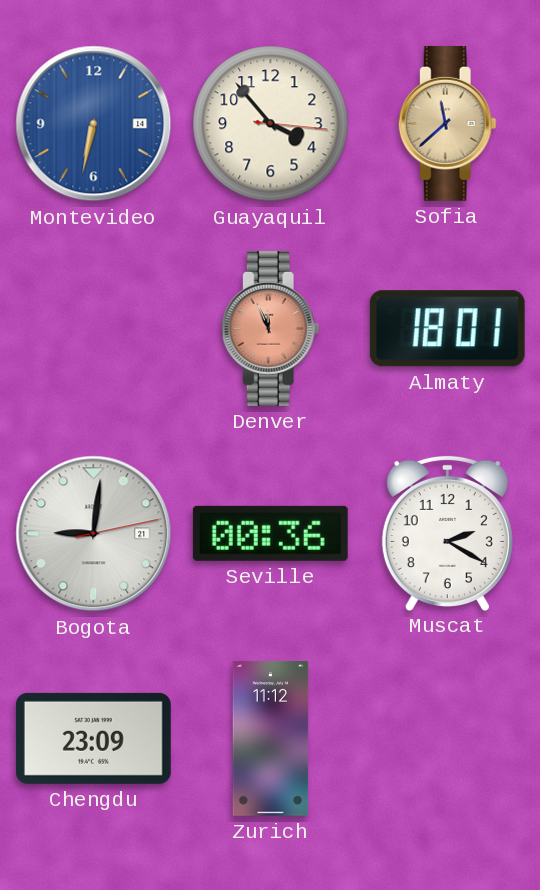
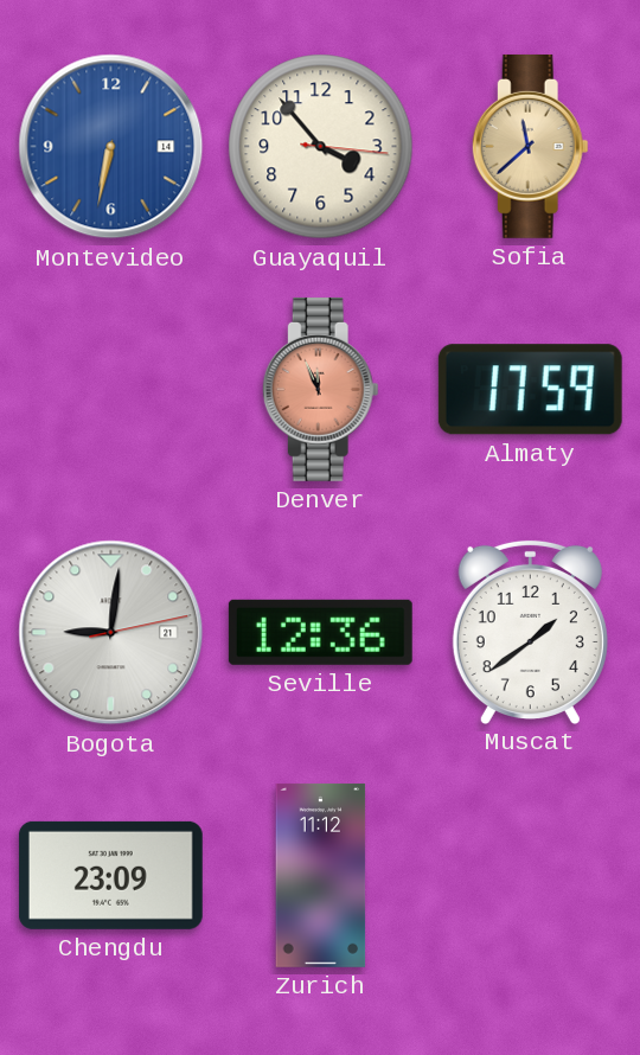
Almaty: 18:01 -> 17:59 (530, 390)
Seville: 00:36 -> 12:36 (320, 632)
Muscat: 2:20 -> 1:39 (530, 632)
